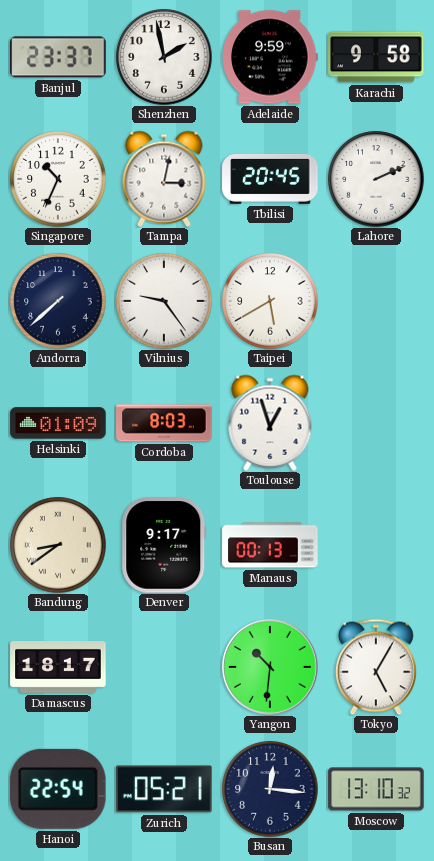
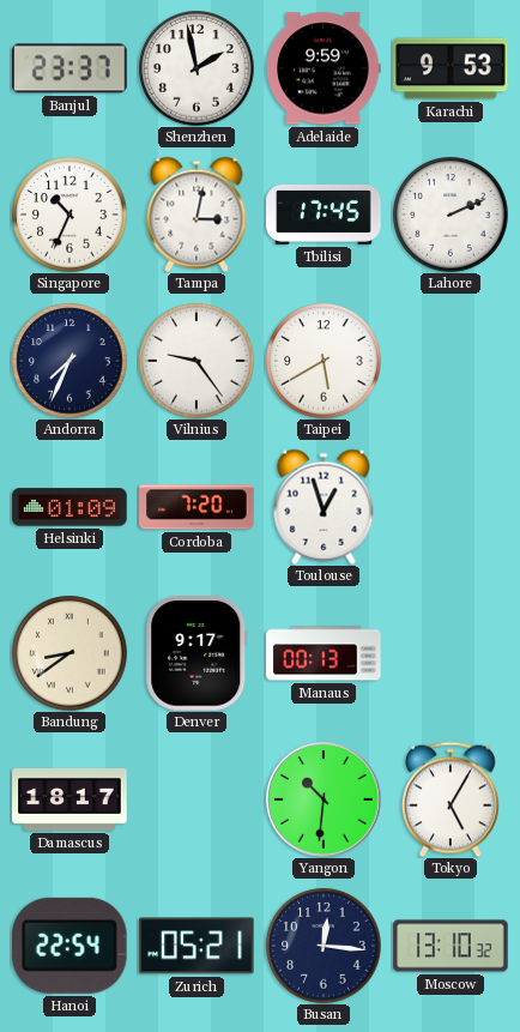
Karachi: 9:58 -> 9:53 (451, 68)
Tbilisi: 20:45 -> 17:45 (324, 215)
Andorra: 7:38 -> 7:34 (69, 361)
Cordoba: 8:03 -> 7:20 (196, 507)
